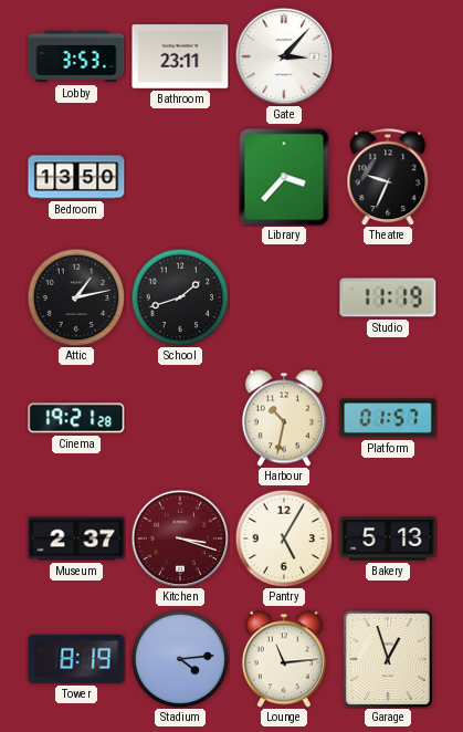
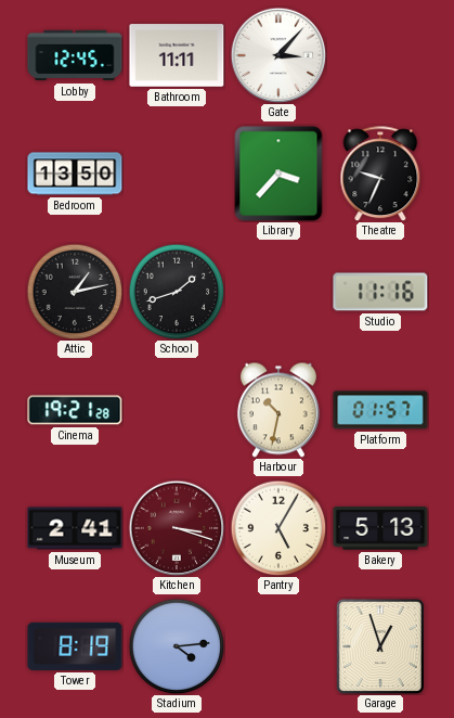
Lobby: 3:53 -> 12:45 (75, 55)
Bathroom: 23:11 -> 11:11 (177, 55)
Studio: 11:19 -> 11:16 (380, 292)
Museum: 2:37 -> 2:41 (75, 528)
Lounge: 11:14 -> none (284, 659)
